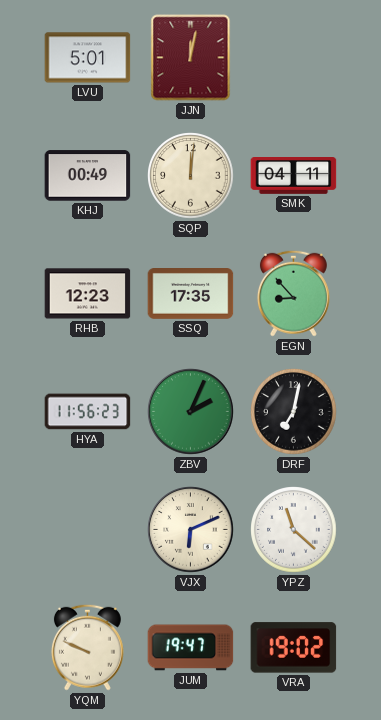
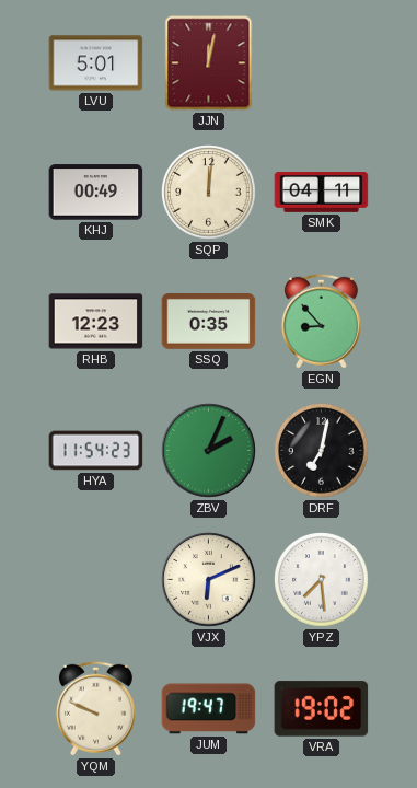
SSQ: 17:35 -> 0:35 (209, 322)
HYA: 11:56 -> 11:54 (96, 451)
YPZ: 11:22 -> 7:29 (322, 580)
